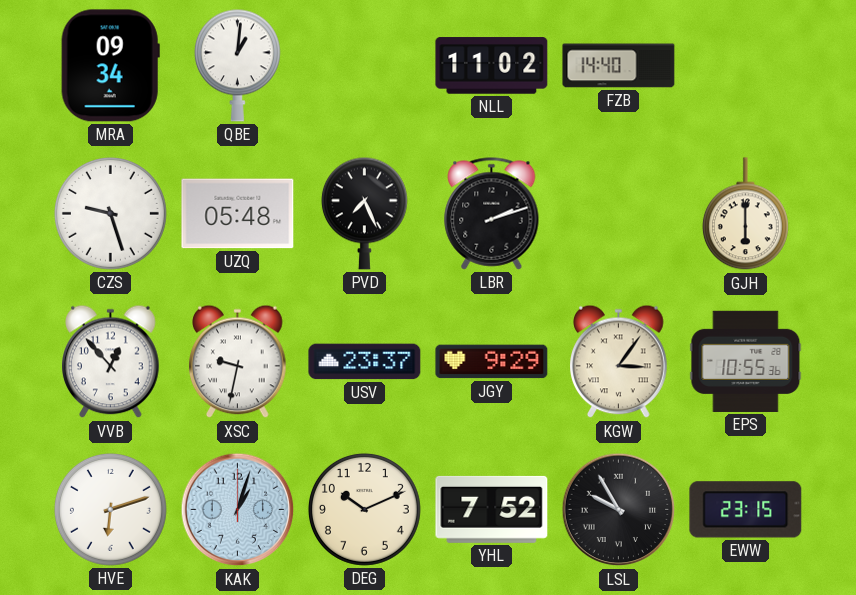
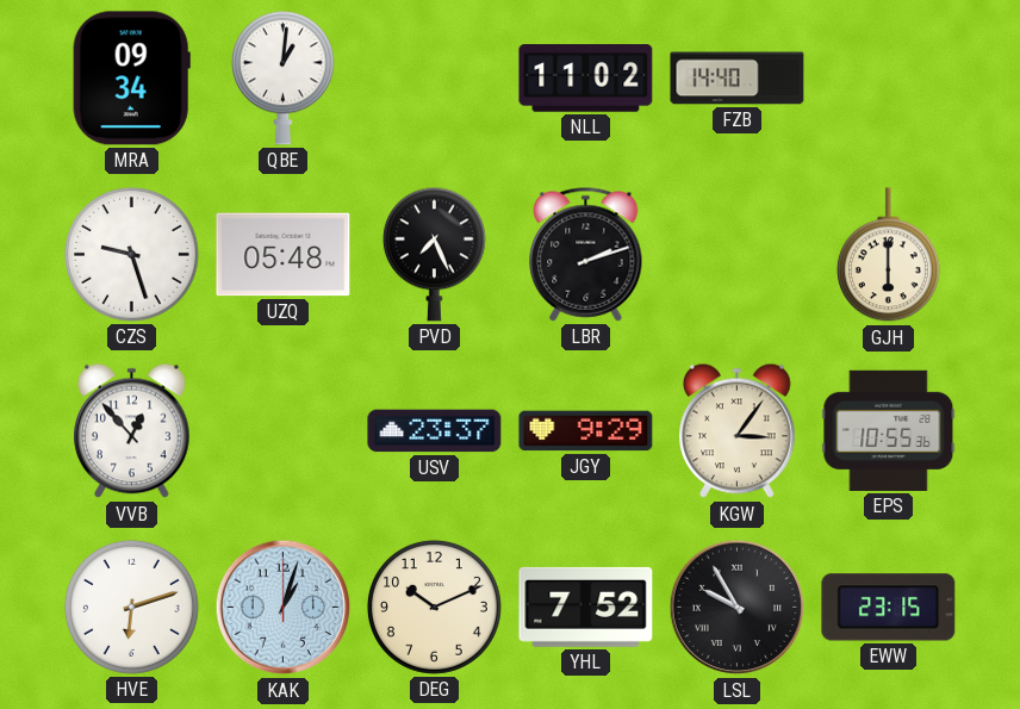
XSC: 9:32 -> none (238, 362)
